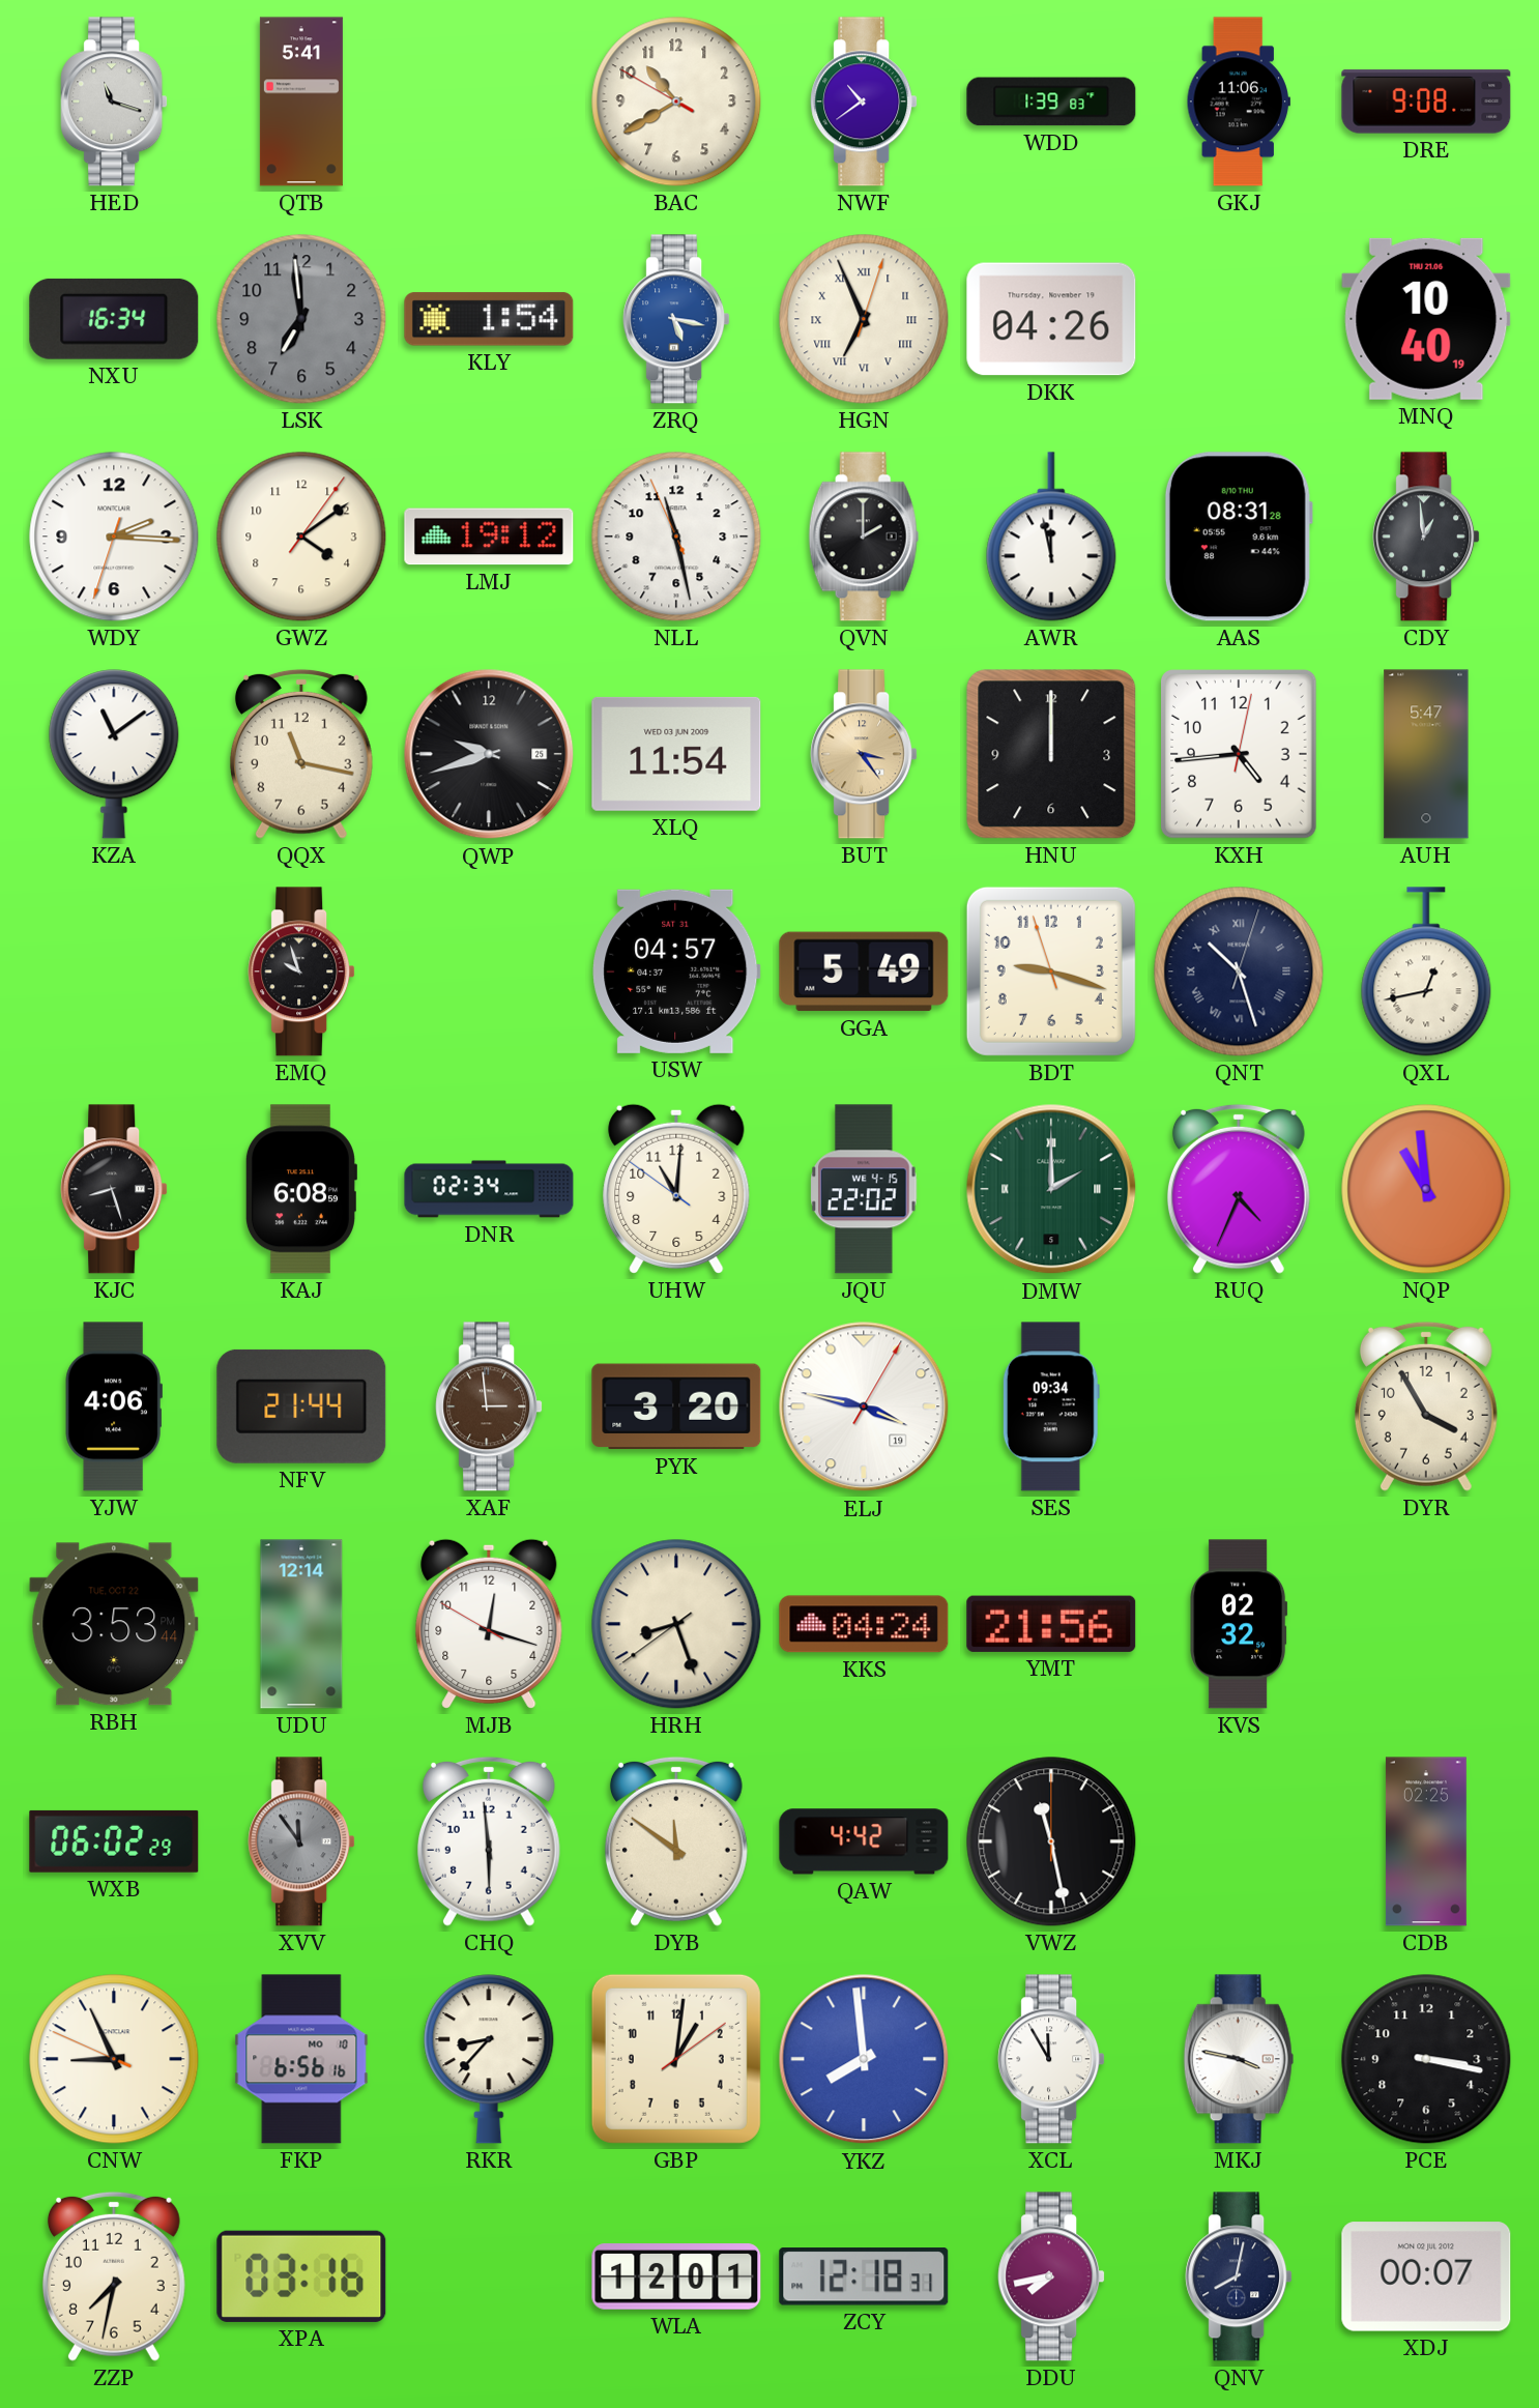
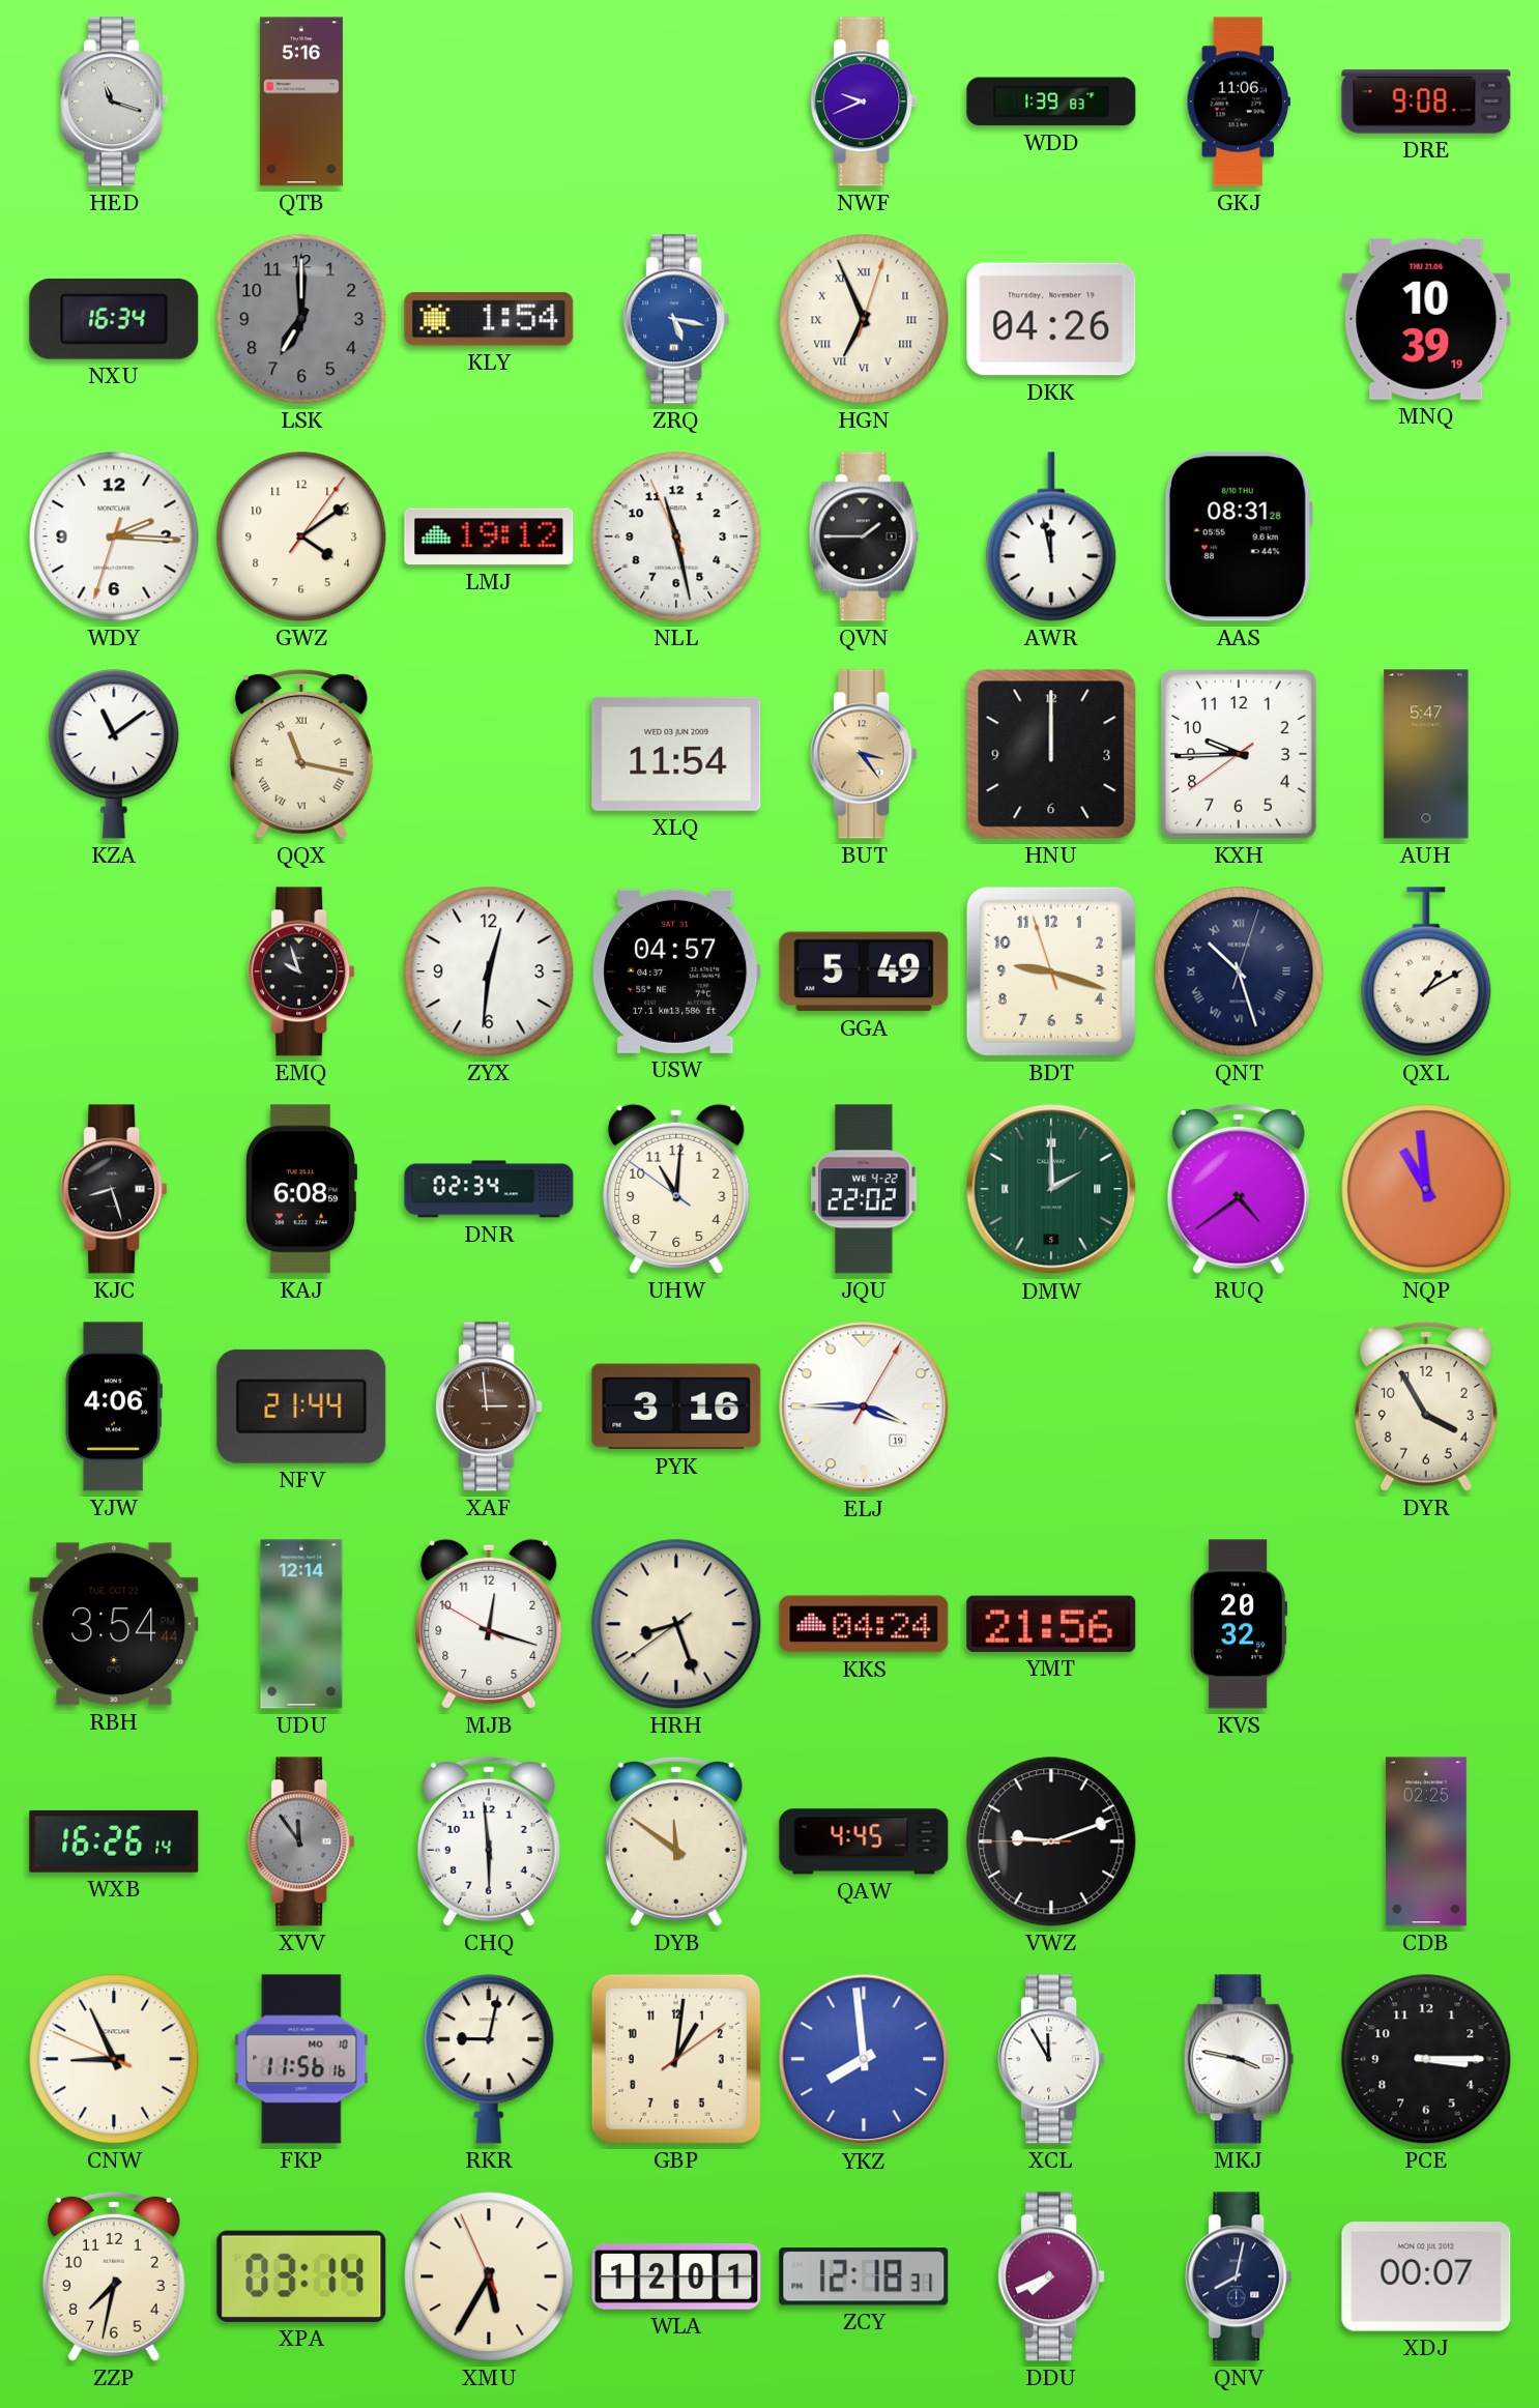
QTB: 5:41 -> 5:16 (301, 101)
BAC: 10:39 -> none (676, 101)
NWF: 10:39 -> 9:41 (864, 101)
LSK: 6:59 -> 7:00 (301, 319)
MNQ: 10:40 -> 10:39 (1426, 319)
QVN: 2:00 -> 1:45 (864, 536)
CDY: 12:59 -> none (1426, 536)
QQX numerals: Arabic -> Roman (301, 754)
QWP: 9:42 -> none (489, 754)
KXH: 4:44 -> 9:44 (1240, 755)
ZYX: none -> 12:31 (489, 971)
QXL: 12:43 -> 1:10 (1426, 971)
JQU date: WE 4-15 -> WE 4-22 (864, 1189)
RUQ: 4:34 -> 4:39 (1239, 1189)
PYK: 3:20 -> 3:16 (676, 1406)
ELJ: 3:47 -> 3:45 (864, 1406)
SES: 09:34 -> none (1051, 1406)
RBH: 3:53 -> 3:54 (114, 1624)
KVS: 02:32 -> 20:32 (1239, 1624)
WXB: 06:02 -> 16:26 (114, 1841)
QAW: 4:42 -> 4:45 (864, 1841)
VWZ: 11:28 -> 9:11 (1051, 1841)
FKP: 6:56 -> 11:56 (301, 2059)
RKR: 8:37 -> 9:02 (489, 2059)
PCE: 3:17 -> 3:15 (1426, 2059)
XPA: 03:16 -> 03:14 (301, 2276)
XMU: none -> 5:34 (489, 2276)
DDU: 7:43 -> 7:41 (1051, 2276)
